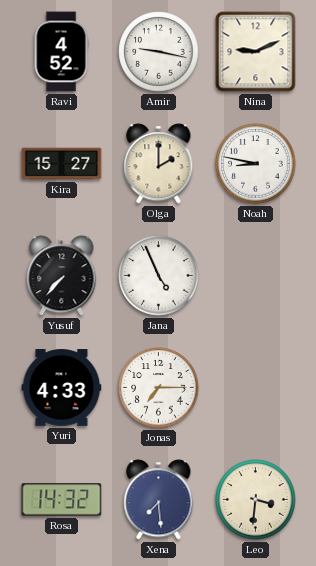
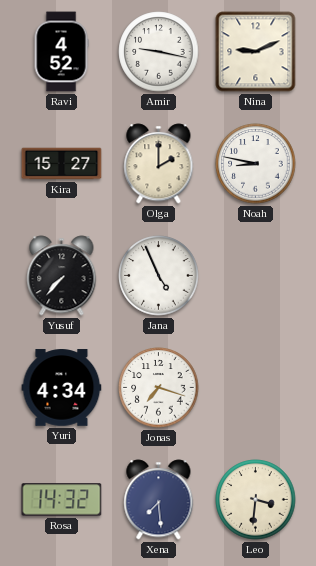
Yuri: 4:33 -> 4:34 (62, 388)
Jonas: 7:15 -> 7:18 (159, 388)
